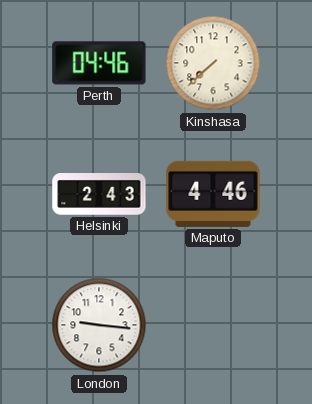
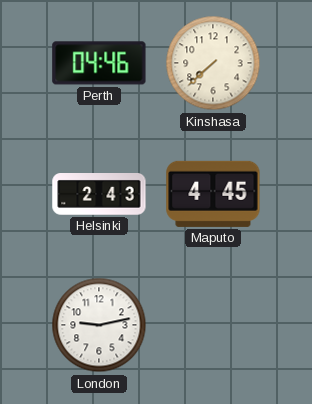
Maputo: 4:46 -> 4:45 (213, 194)
London: 9:16 -> 9:13 (99, 325)
